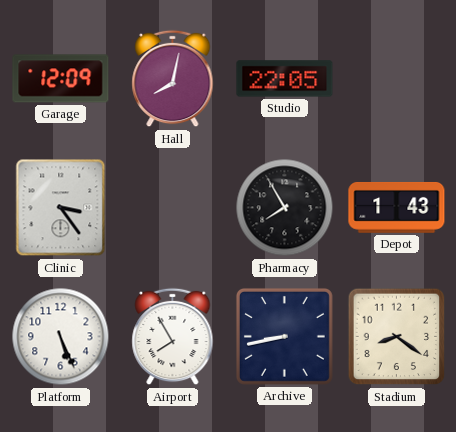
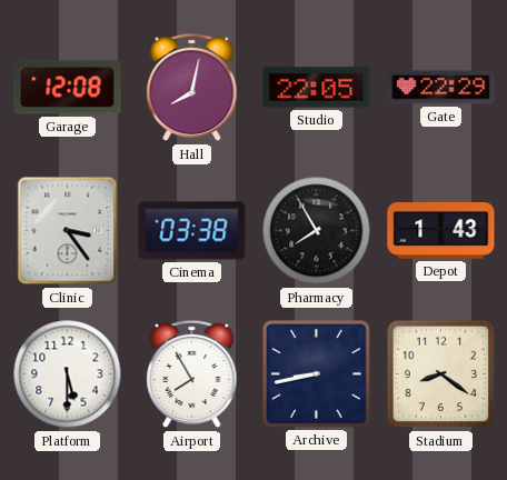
Garage: 12:09 -> 12:08 (68, 88)
Gate: none -> 22:29 (441, 88)
Cinema: none -> 03:38 (192, 231)
Platform: 5:26 -> 5:30 (68, 374)
